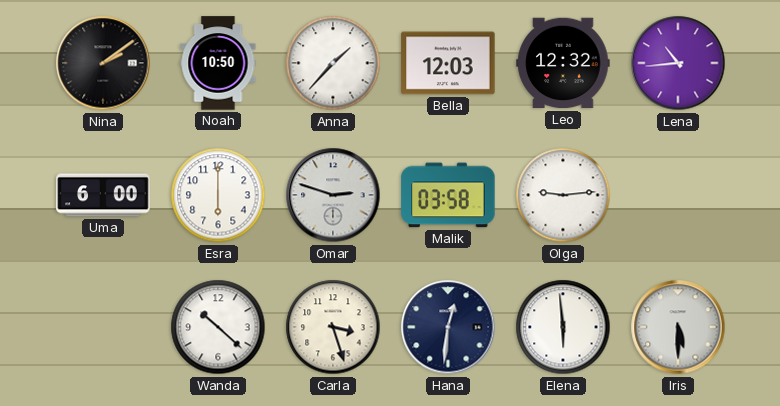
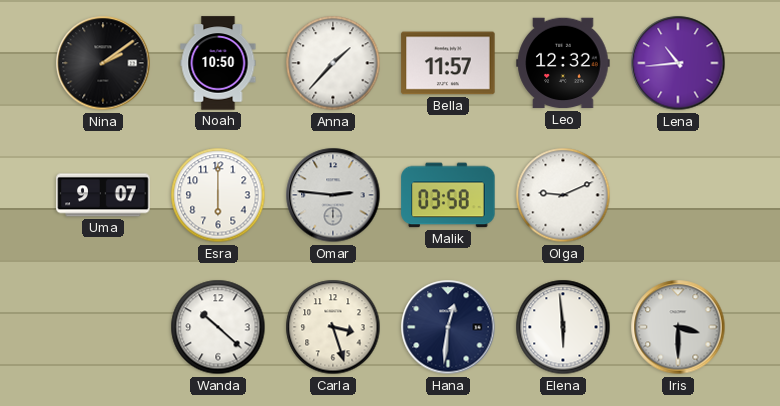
Bella: 12:03 -> 11:57 (448, 63)
Uma: 6:00 -> 9:07 (103, 195)
Omar: 2:48 -> 2:46 (333, 195)
Olga: 9:14 -> 9:11 (563, 195)
Iris: 5:30 -> 3:30 (678, 327)
